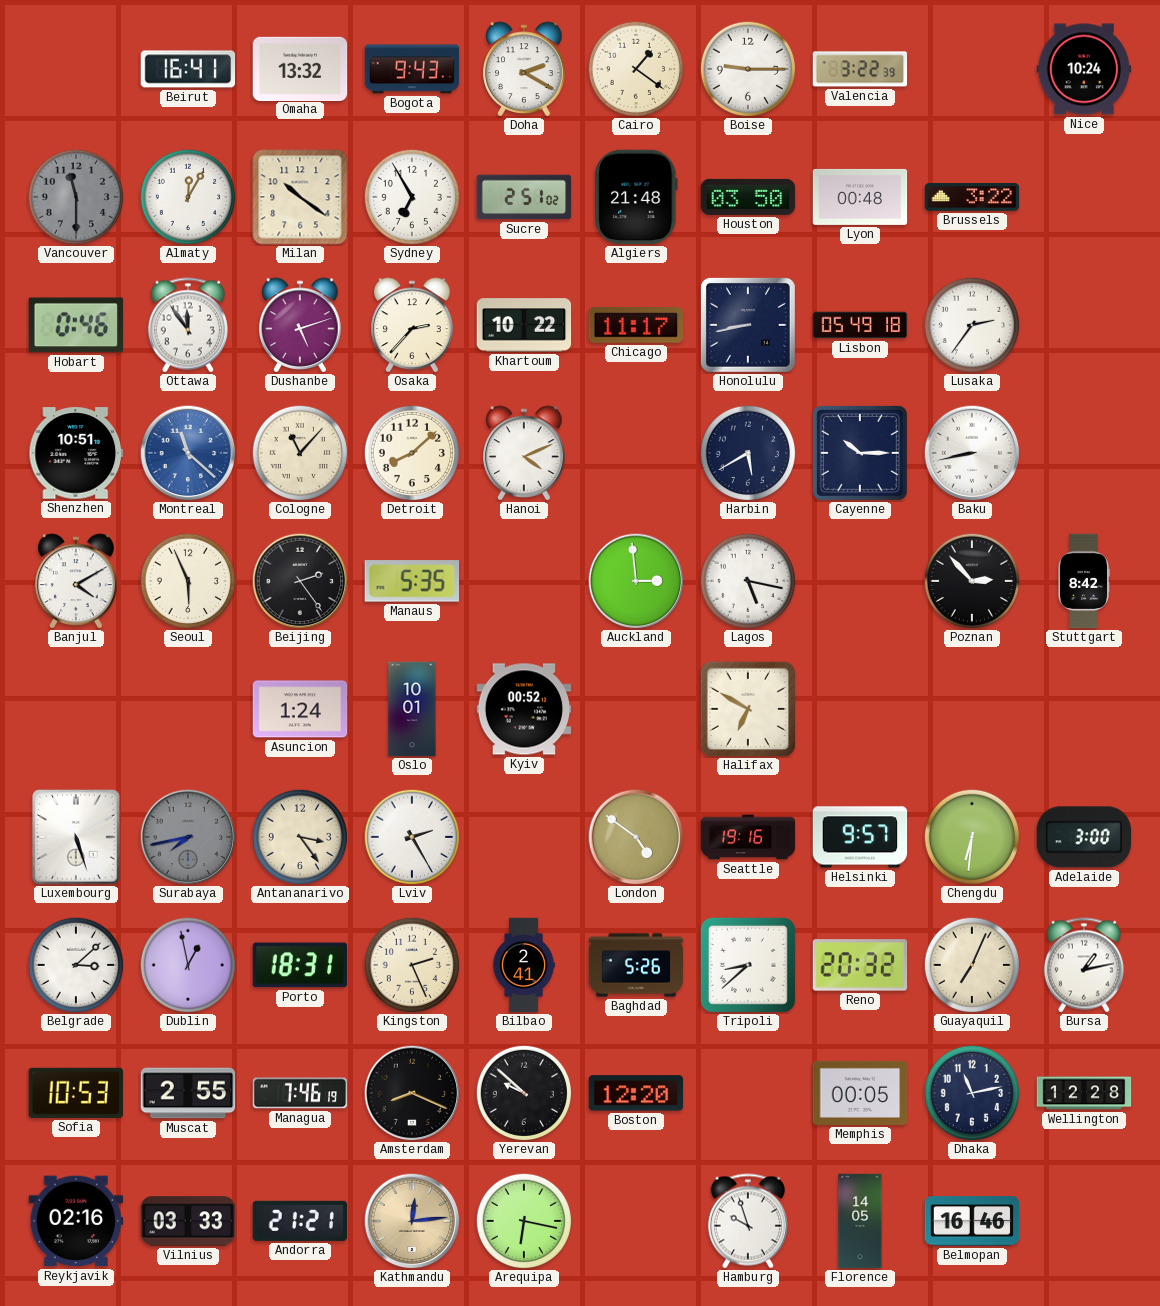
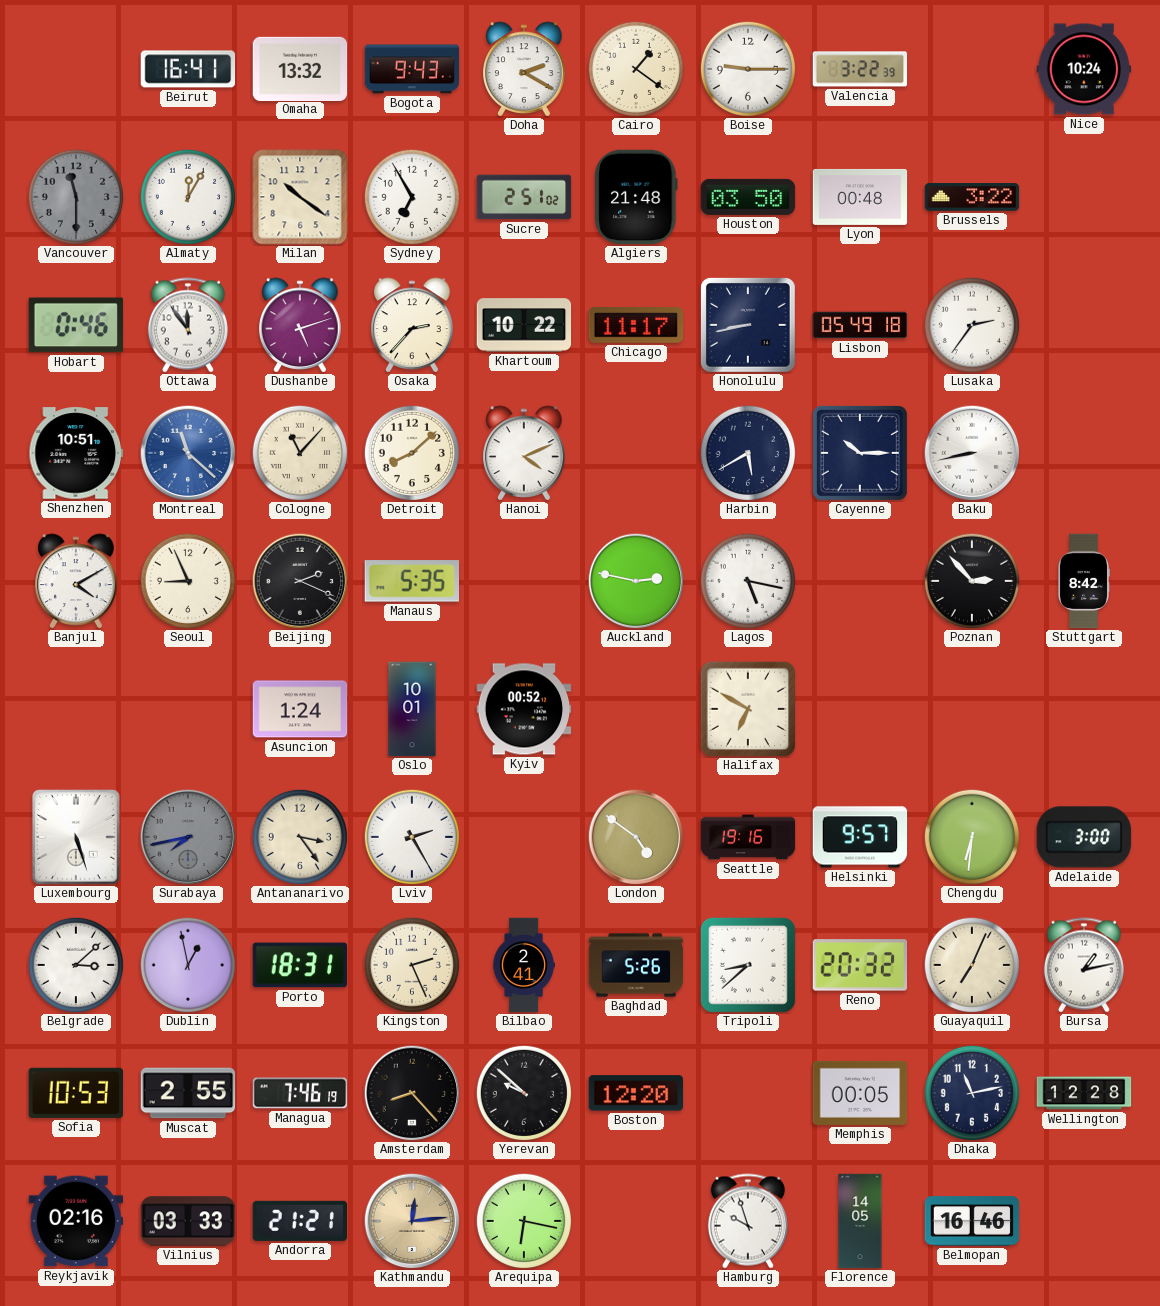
Seoul: 5:56 -> 8:56 (187, 580)
Beijing: 2:24 -> 2:19 (300, 581)
Auckland: 2:59 -> 2:47 (636, 581)
Amsterdam: 8:19 -> 8:23 (412, 1093)
